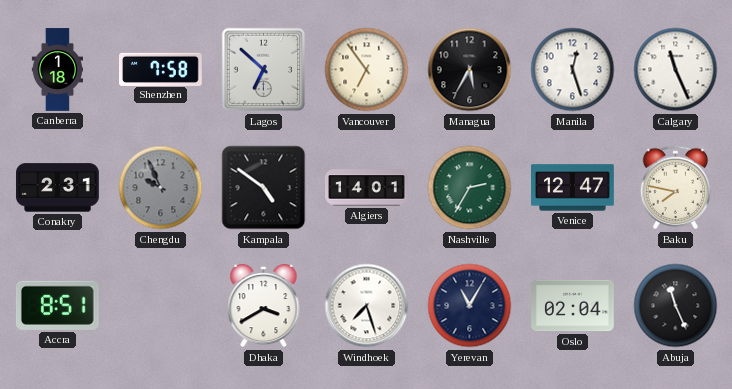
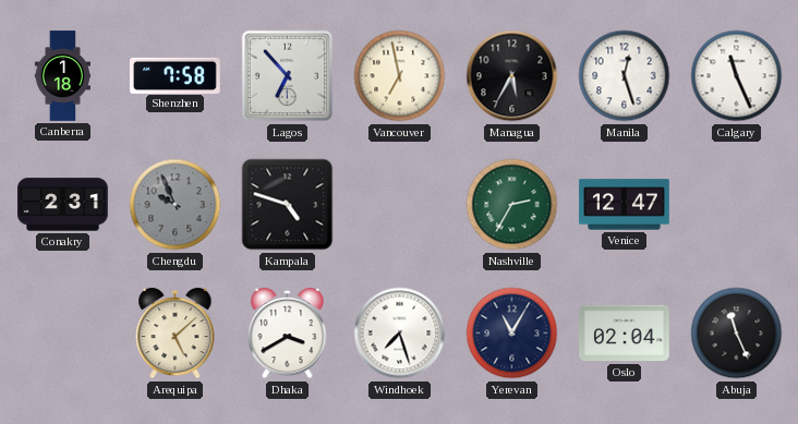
Lagos: 6:52 -> 6:53 (288, 76)
Vancouver: 6:54 -> 6:58 (400, 76)
Kampala: 4:51 -> 4:48 (288, 205)
Algiers: 14:01 -> none (367, 188)
Baku: 7:47 -> none (676, 188)
Accra: 8:51 -> none (57, 305)
Arequipa: none -> 5:08 (176, 334)
